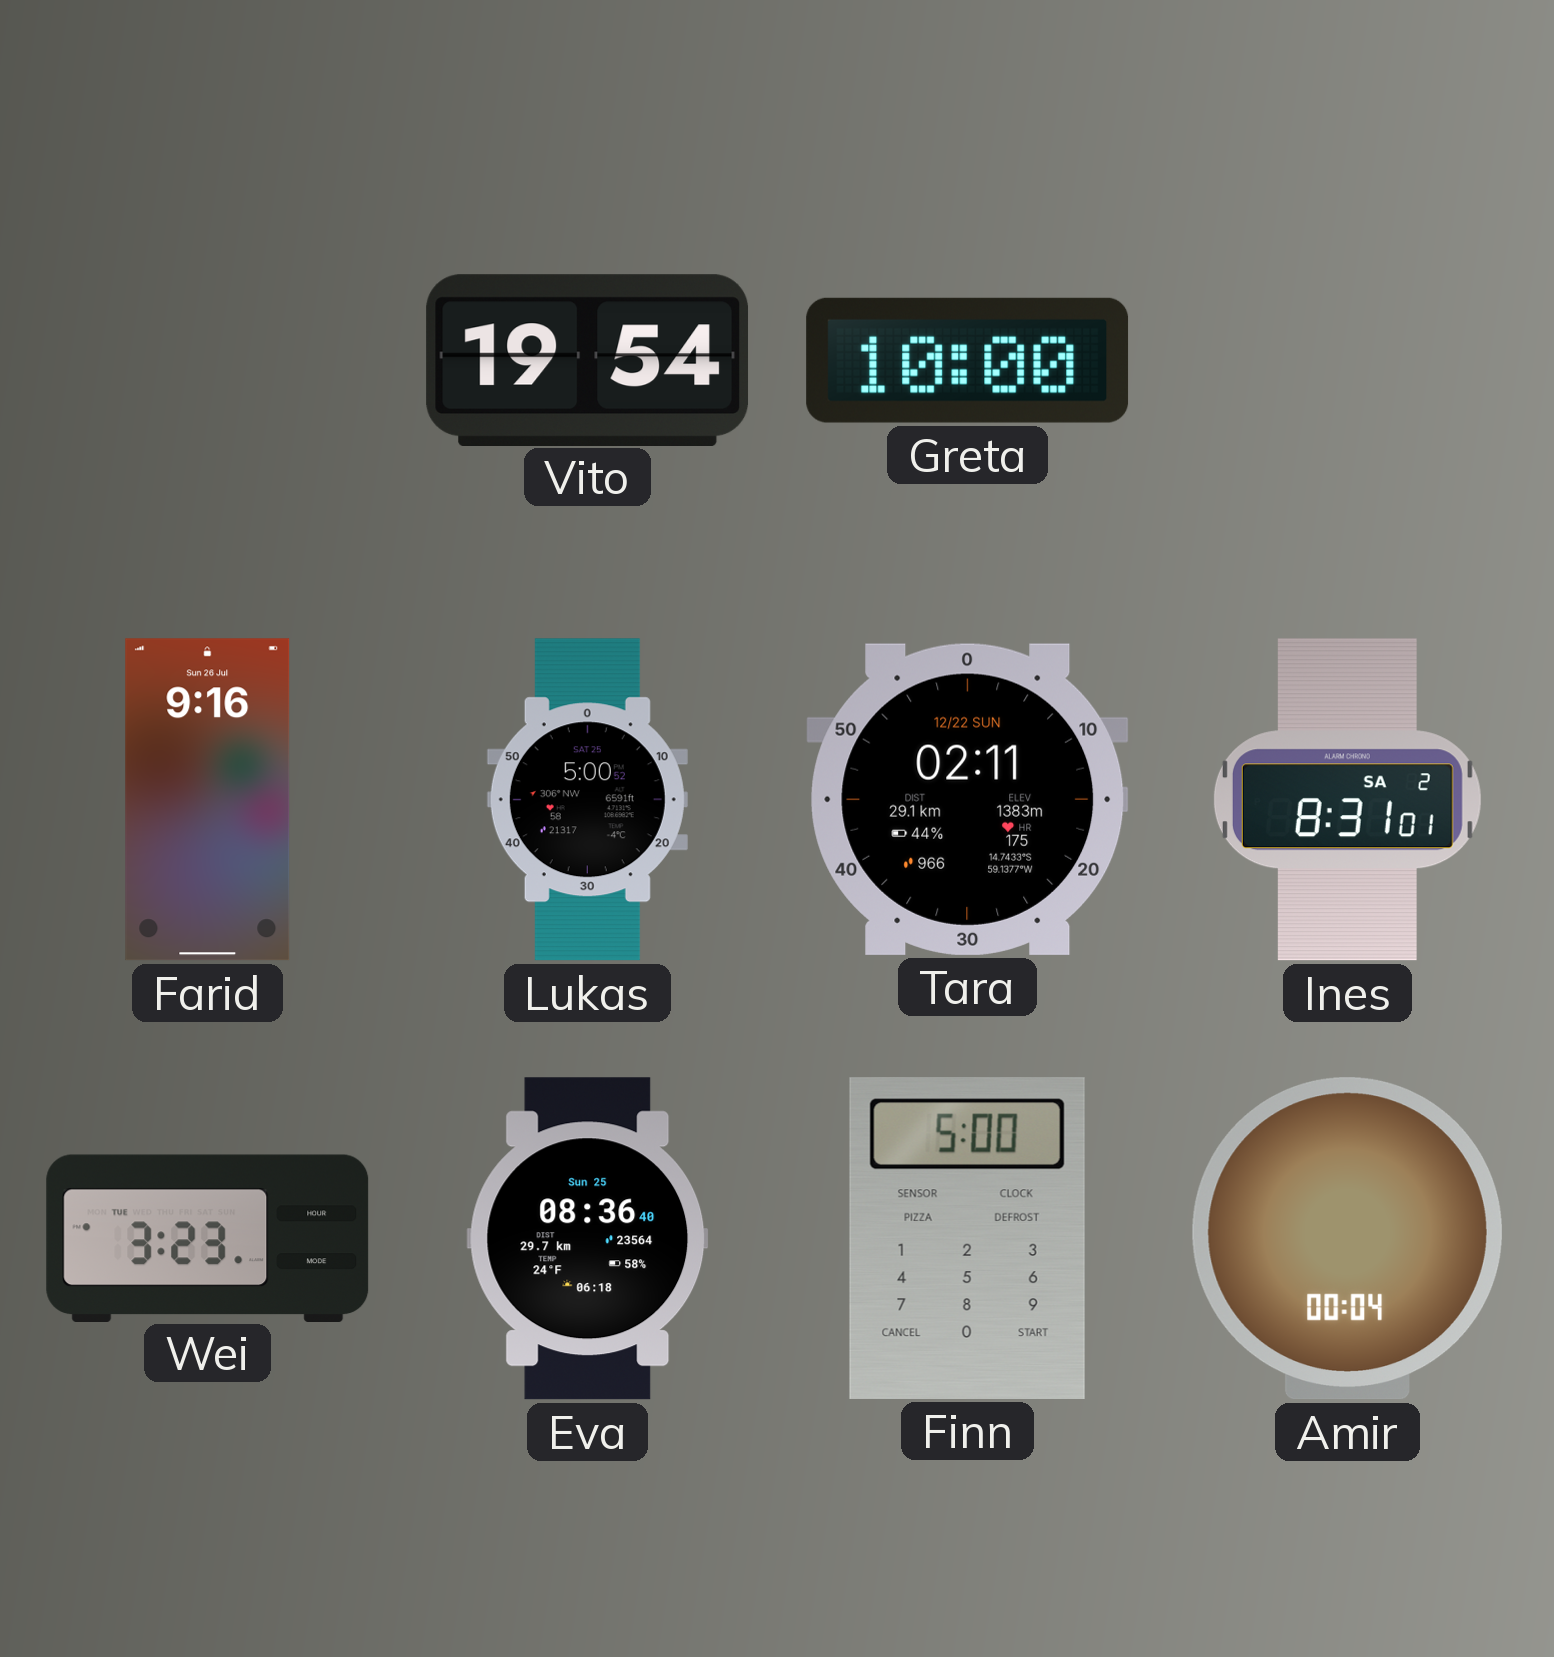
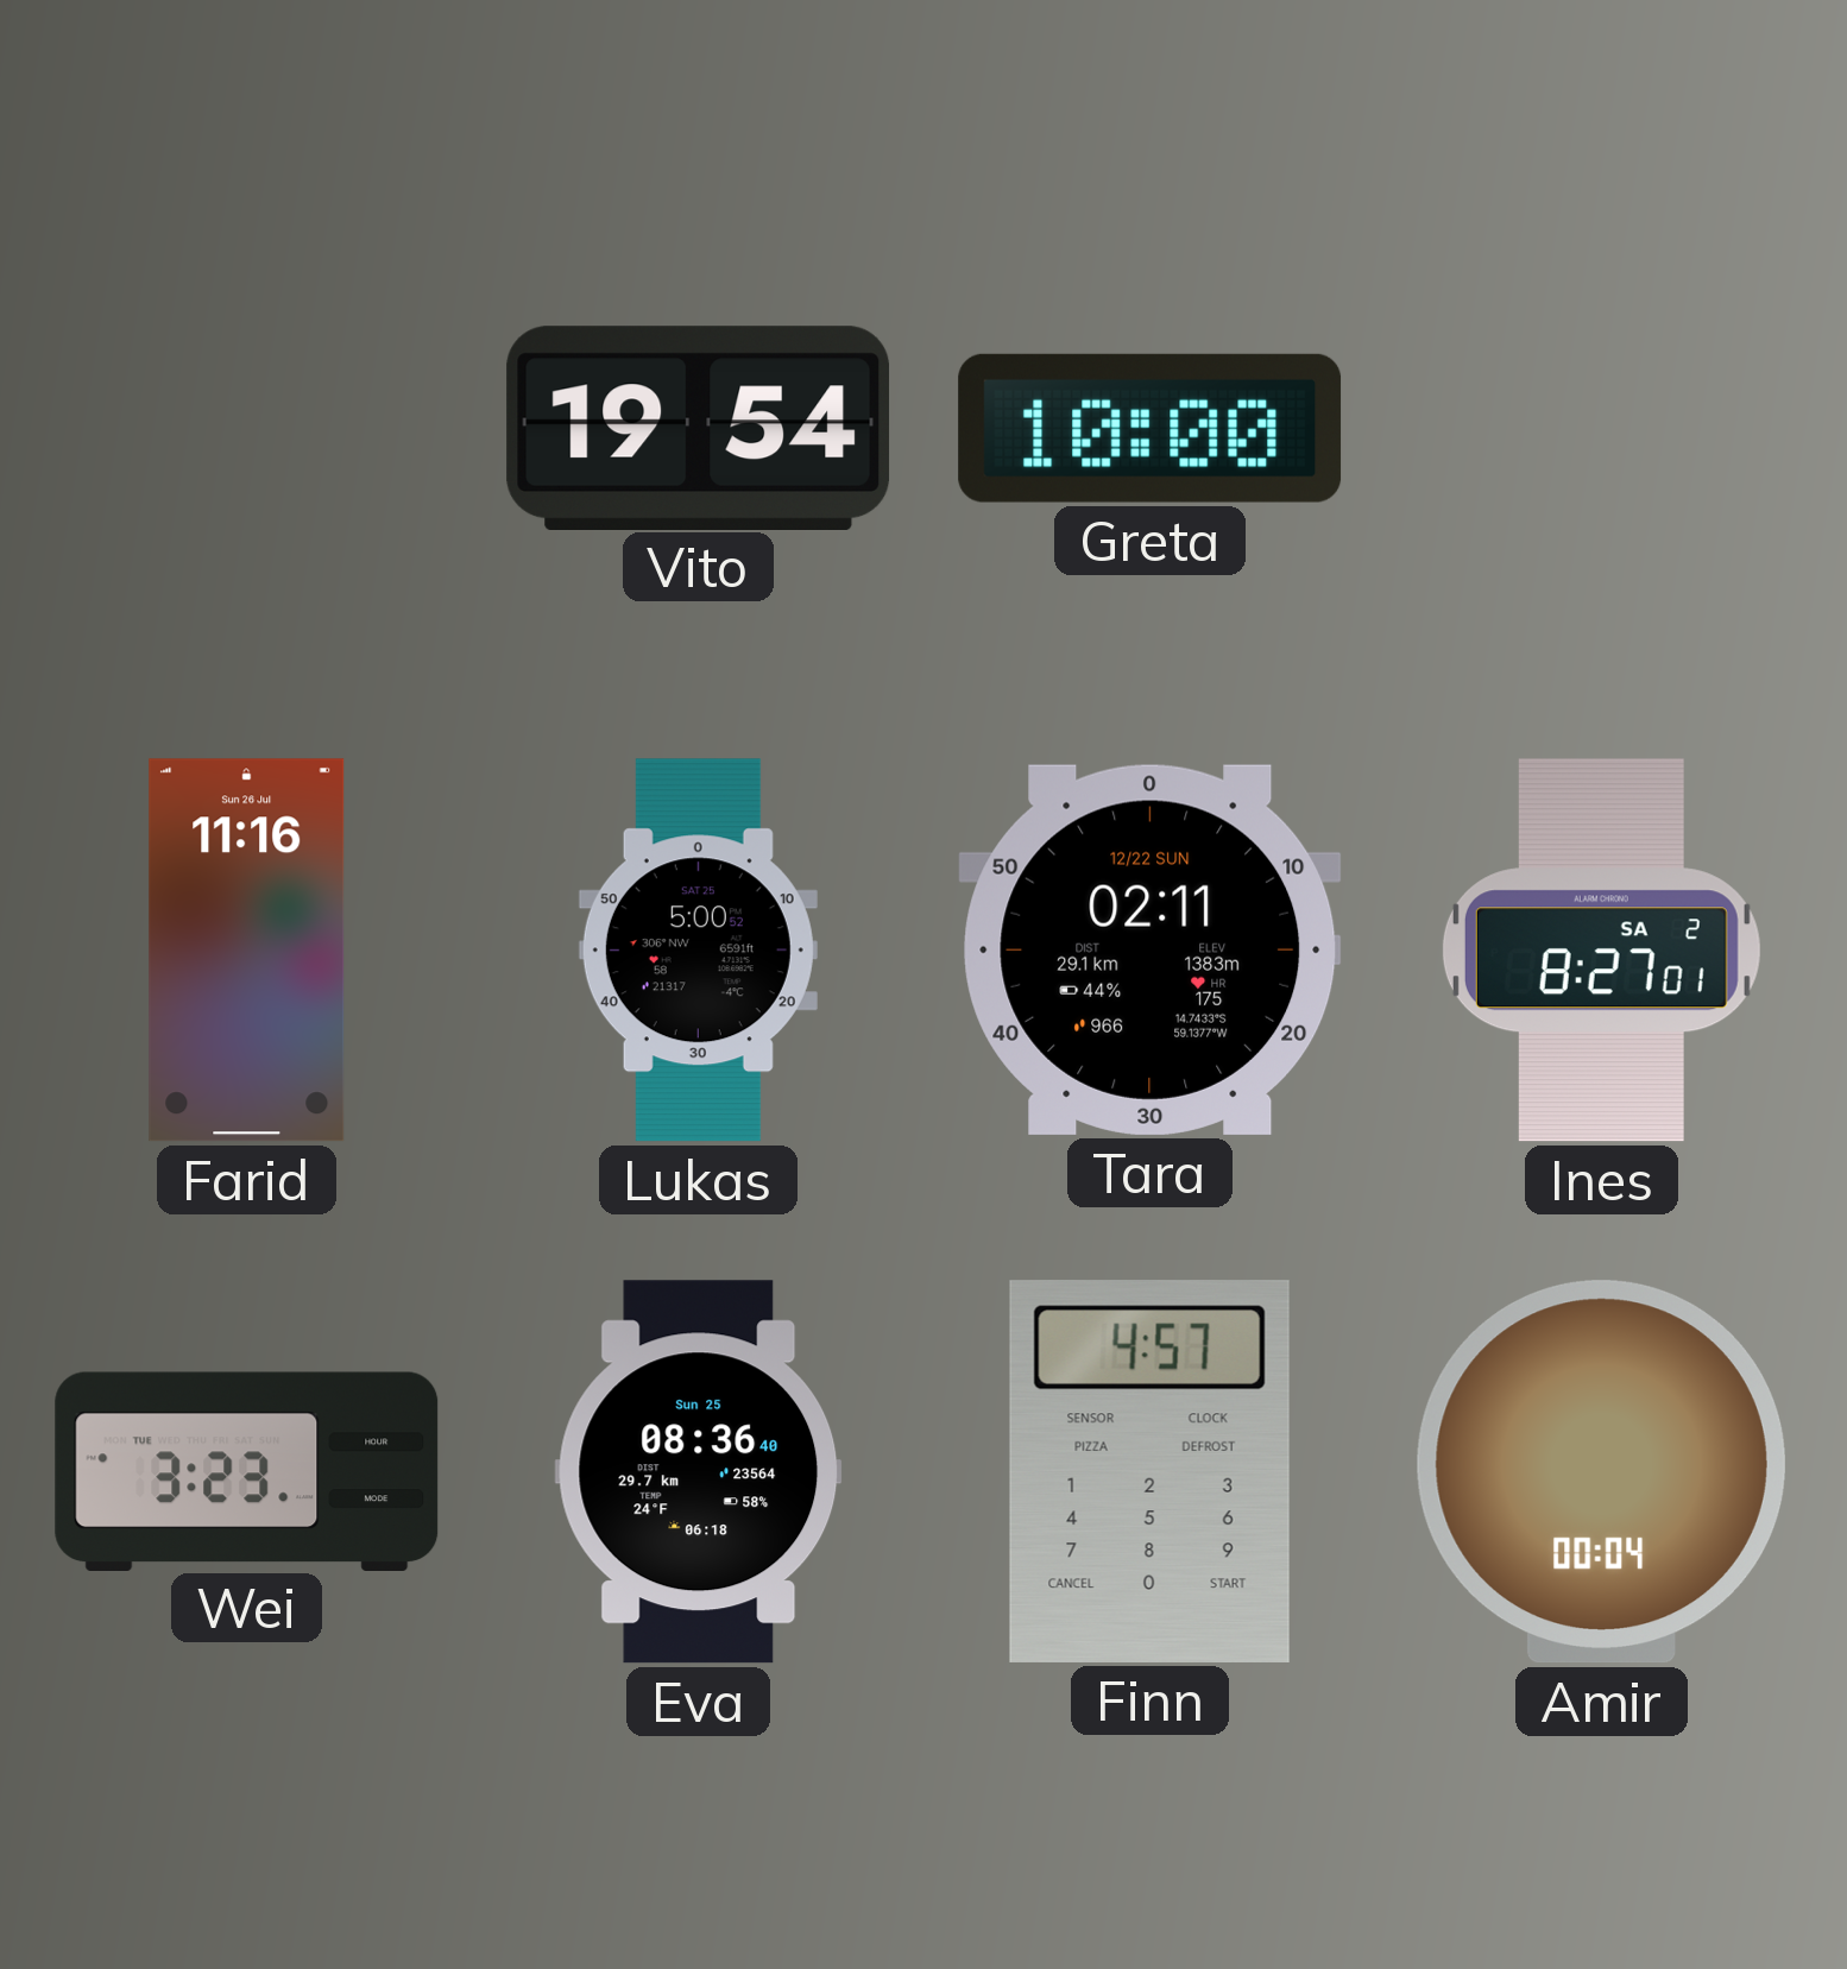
Farid: 9:16 -> 11:16 (247, 951)
Ines: 8:31 -> 8:27 (1601, 951)
Finn: 5:00 -> 4:57 (1149, 1471)
